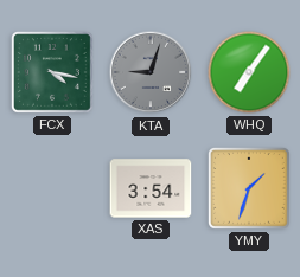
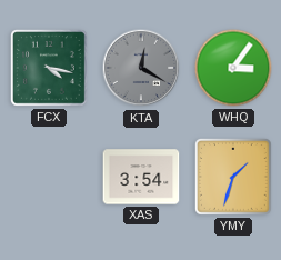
KTA: 9:03 -> 12:20 (141, 68)
WHQ: 7:06 -> 3:06 (233, 68)
